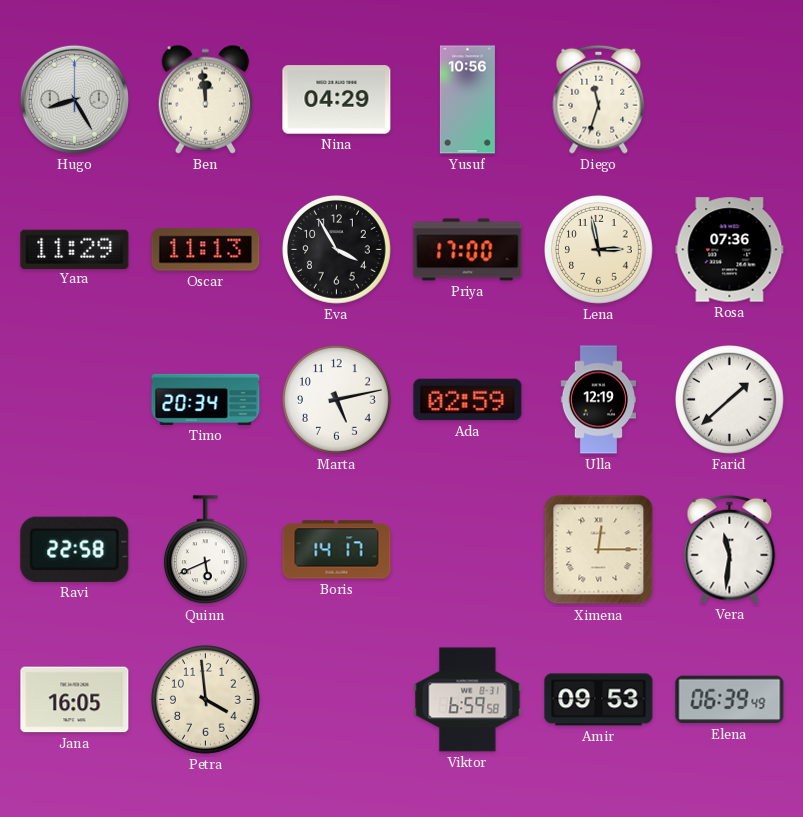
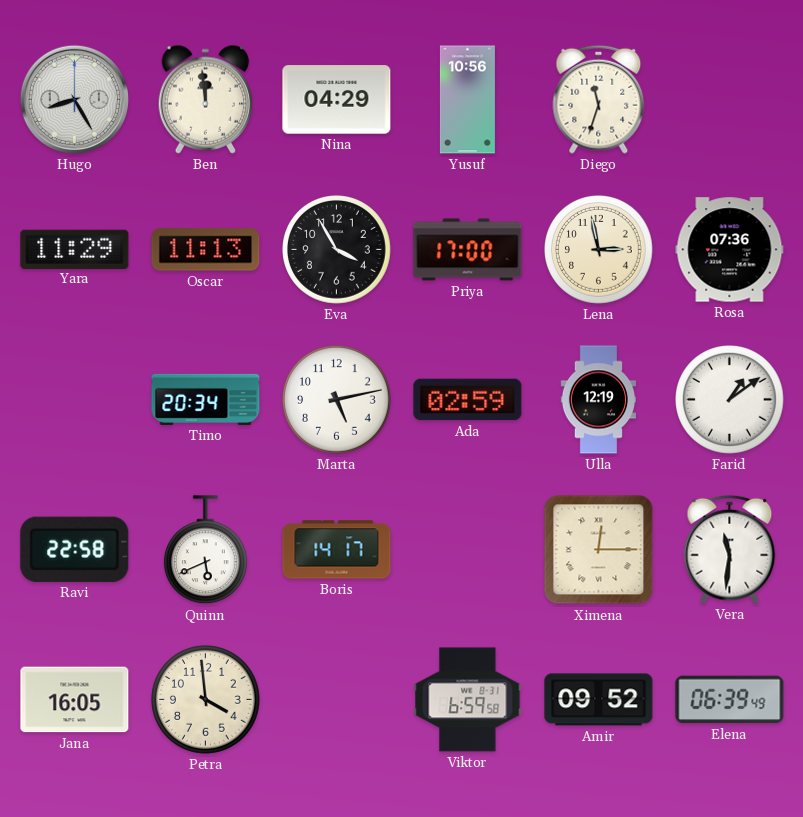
Farid: 1:38 -> 1:09 (730, 400)
Amir: 09:53 -> 09:52 (599, 700)
